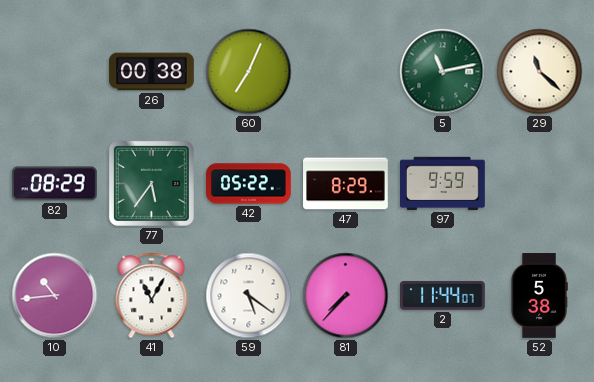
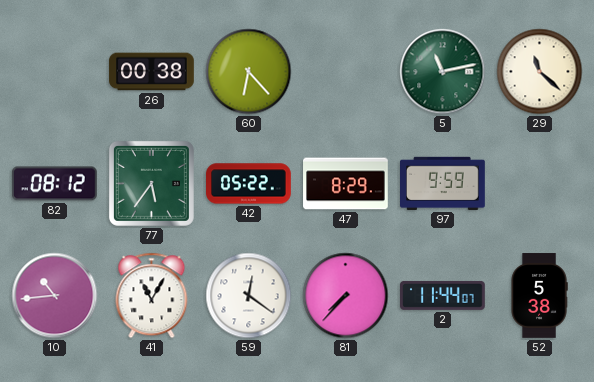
60: 7:04 -> 6:23 (249, 72)
82: 08:29 -> 08:12 (54, 184)
59: 5:21 -> 12:21 (249, 296)
